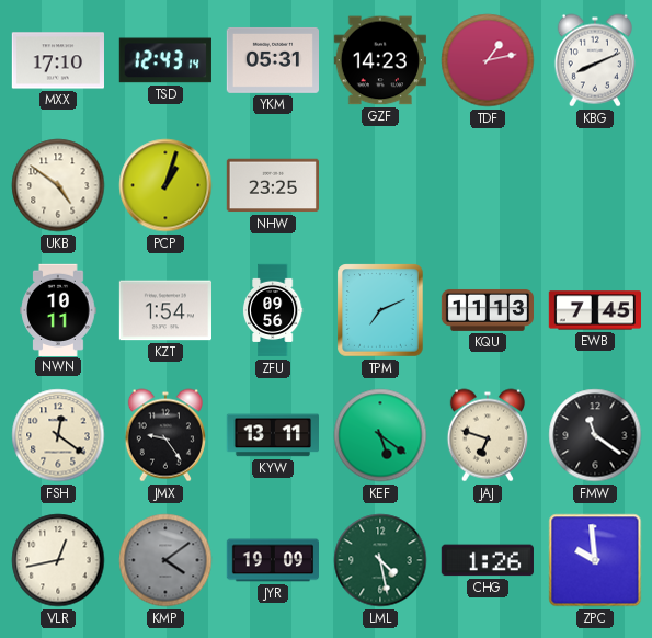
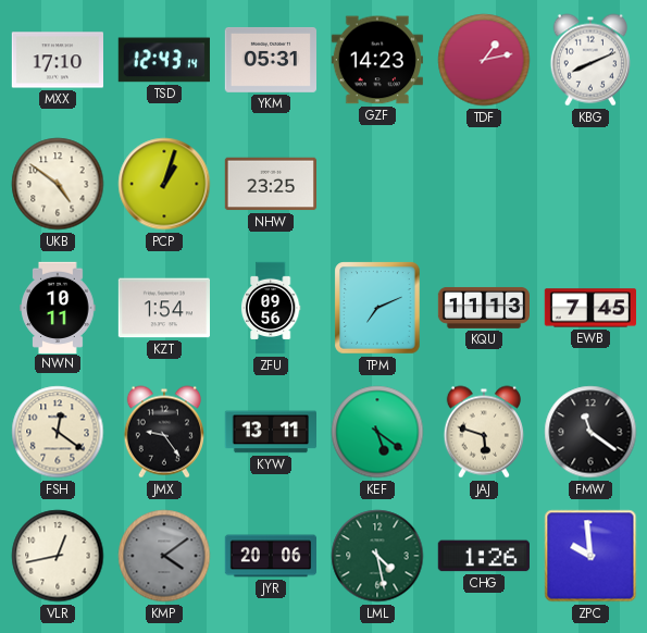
JAJ: 6:48 -> 5:48 (484, 432)
JYR: 19:09 -> 20:06 (270, 556)
